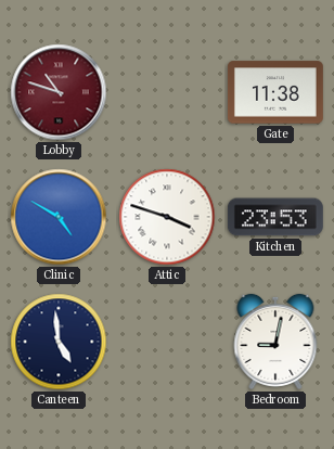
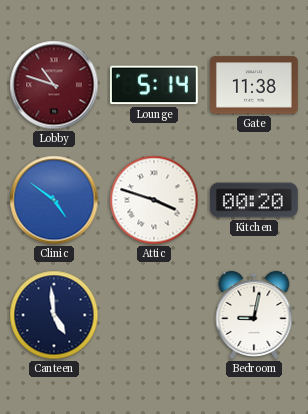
Lounge: none -> 5:14 (154, 85)
Clinic: 4:50 -> 4:51 (54, 200)
Kitchen: 23:53 -> 00:20 (254, 200)
